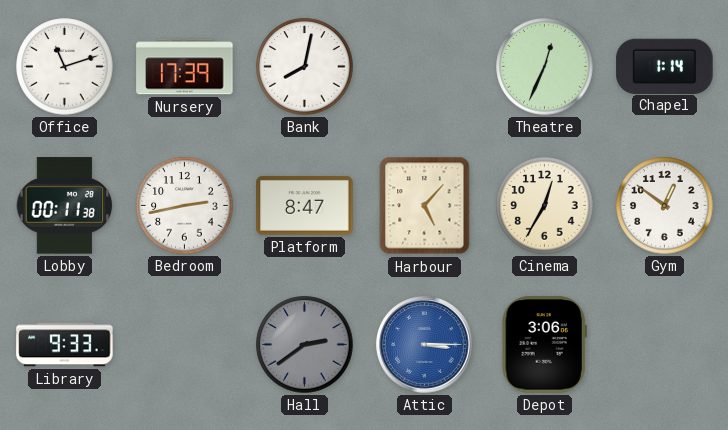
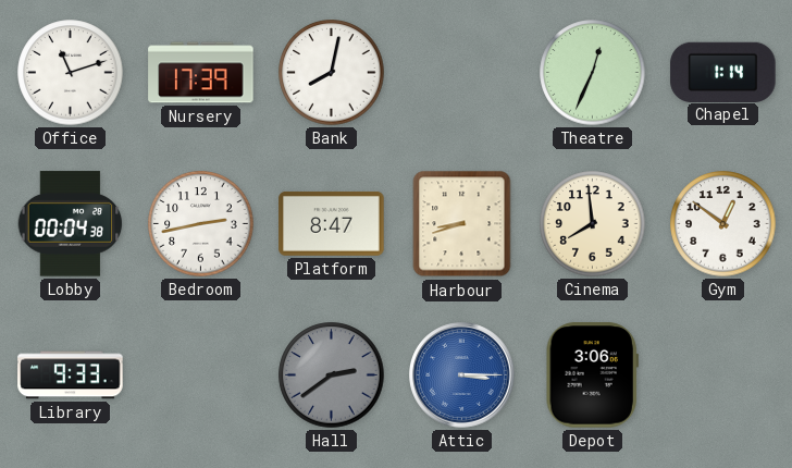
Lobby: 00:11 -> 00:04 (71, 224)
Harbour: 5:07 -> 8:42 (462, 224)
Cinema: 12:35 -> 7:59 (593, 224)
